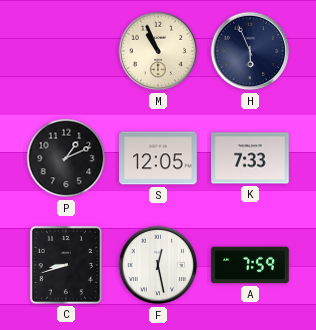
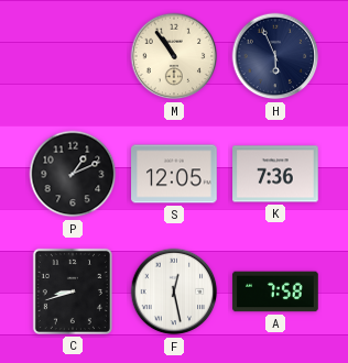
M: 10:56 -> 10:54 (174, 56)
K: 7:33 -> 7:36 (275, 174)
A: 7:59 -> 7:58 (275, 291)
